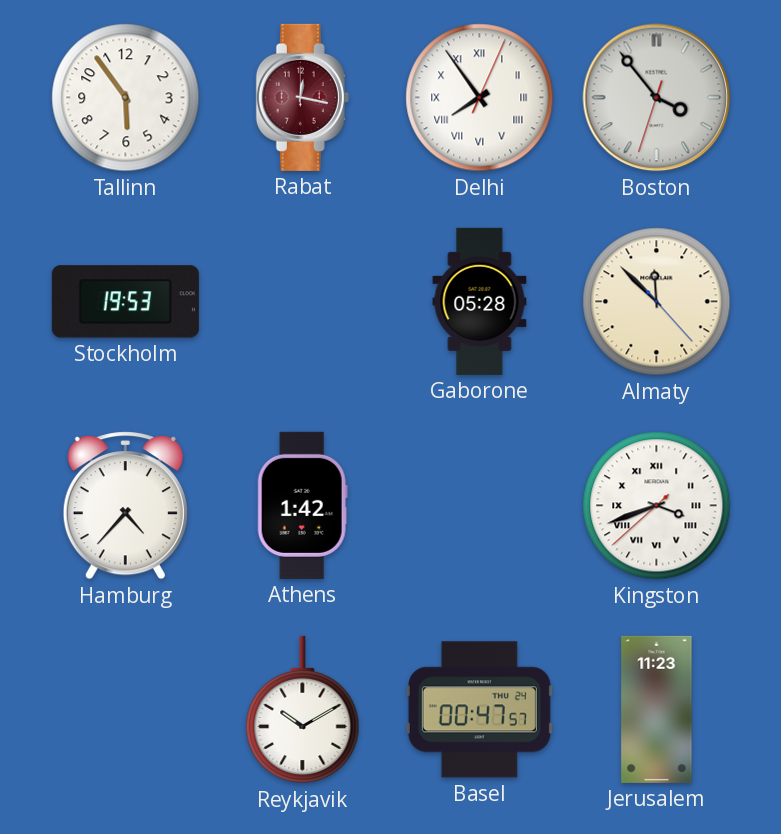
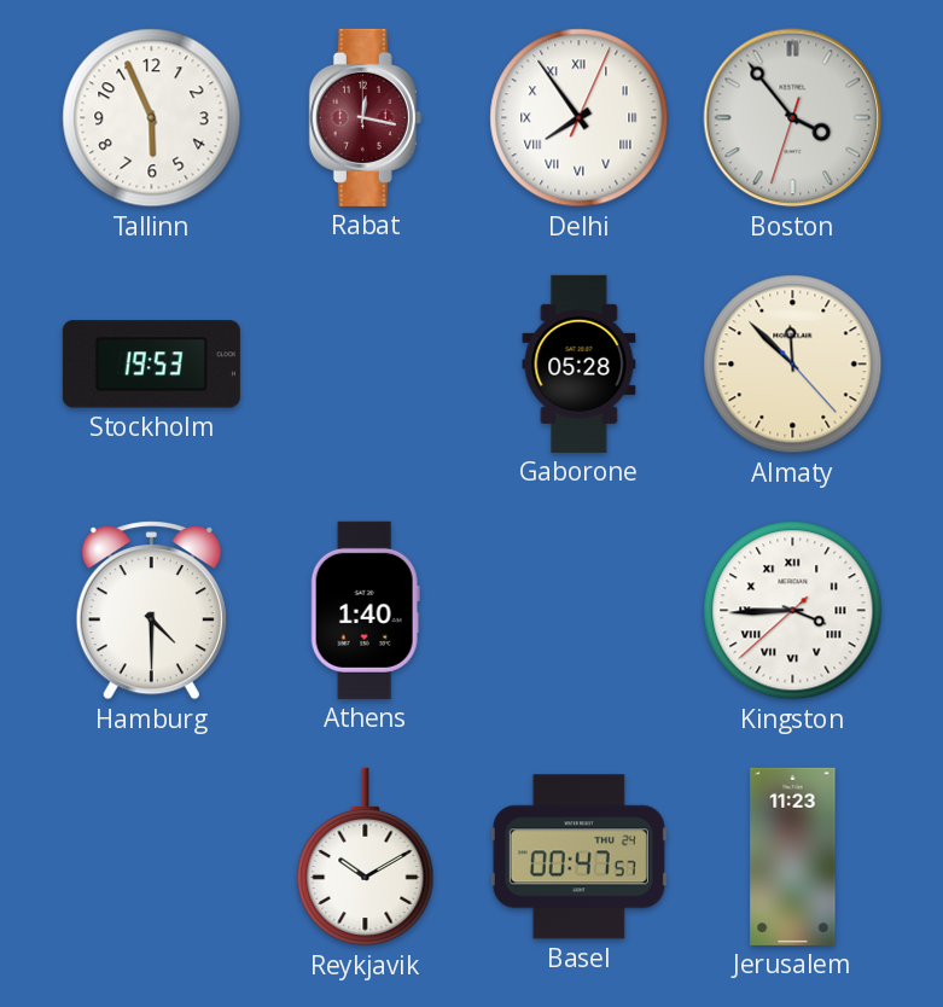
Tallinn: 5:54 -> 5:56 (152, 118)
Hamburg: 4:37 -> 4:30 (151, 611)
Athens: 1:42 -> 1:40 (365, 610)
Kingston: 3:41 -> 3:44 (793, 611)
